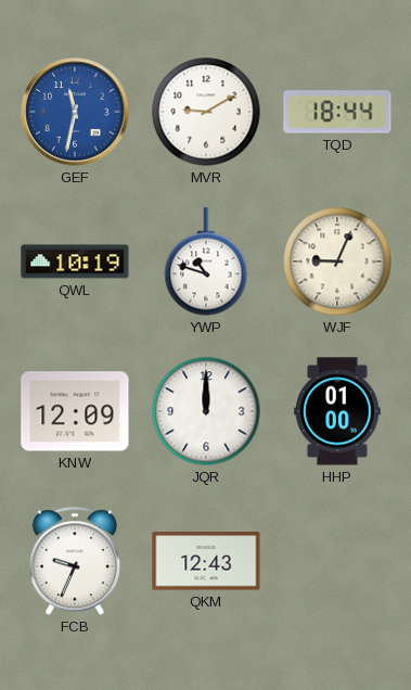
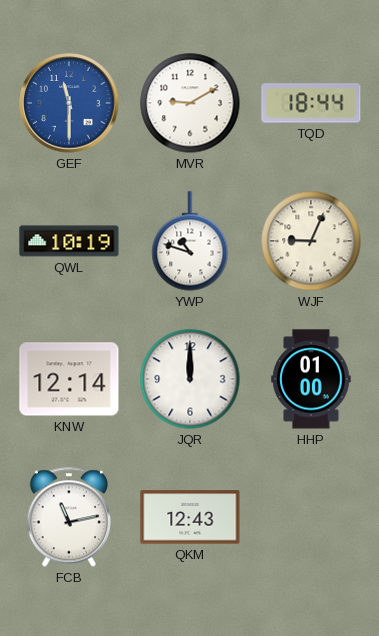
GEF: 11:32 -> 11:30 (69, 103)
KNW: 12:09 -> 12:14 (69, 379)
FCB: 9:34 -> 11:13 (68, 517)
